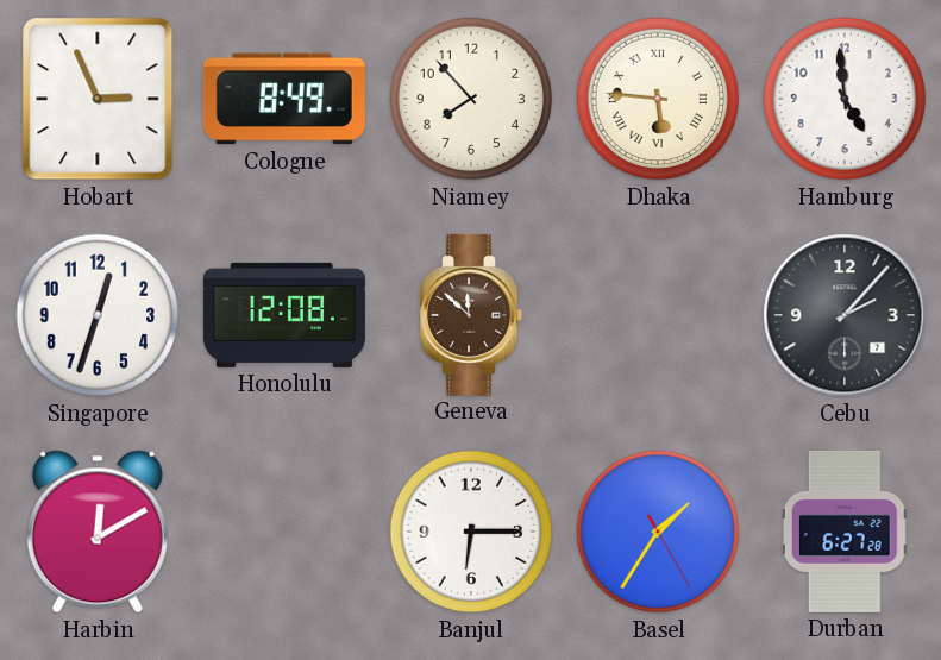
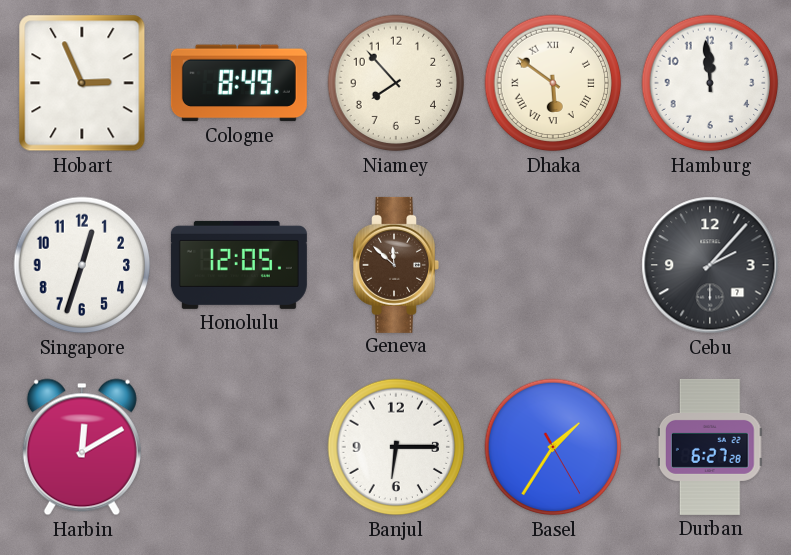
Dhaka: 5:46 -> 5:51 (553, 83)
Hamburg: 4:59 -> 11:59 (710, 83)
Honolulu: 12:08 -> 12:05 (239, 265)
